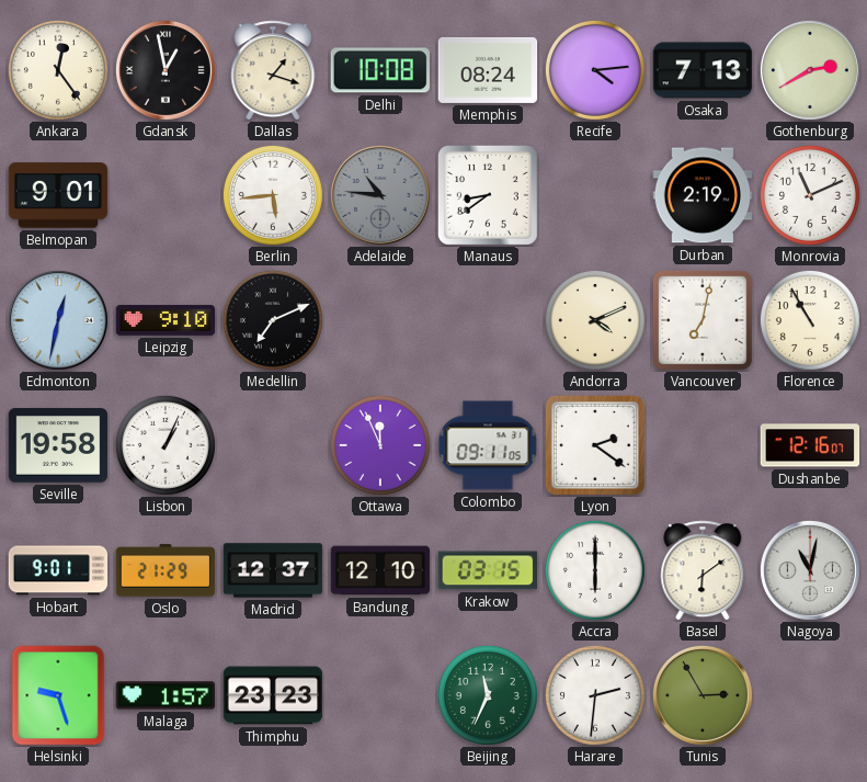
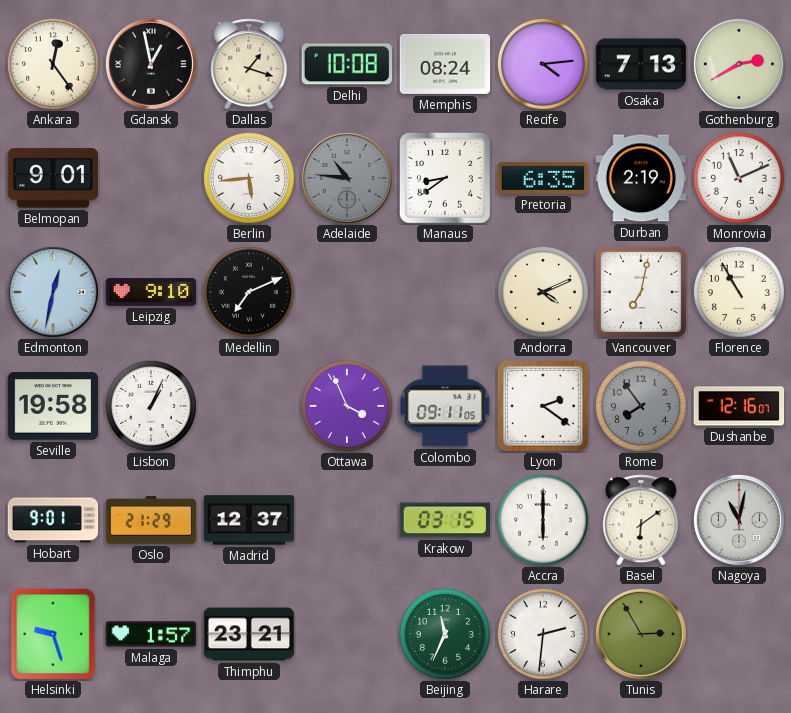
Pretoria: none -> 6:35 (543, 178)
Ottawa: 11:56 -> 3:56 (347, 406)
Rome: none -> 7:54 (641, 406)
Bandung: 12:10 -> none (380, 570)
Thimphu: 23:23 -> 23:21 (249, 634)
